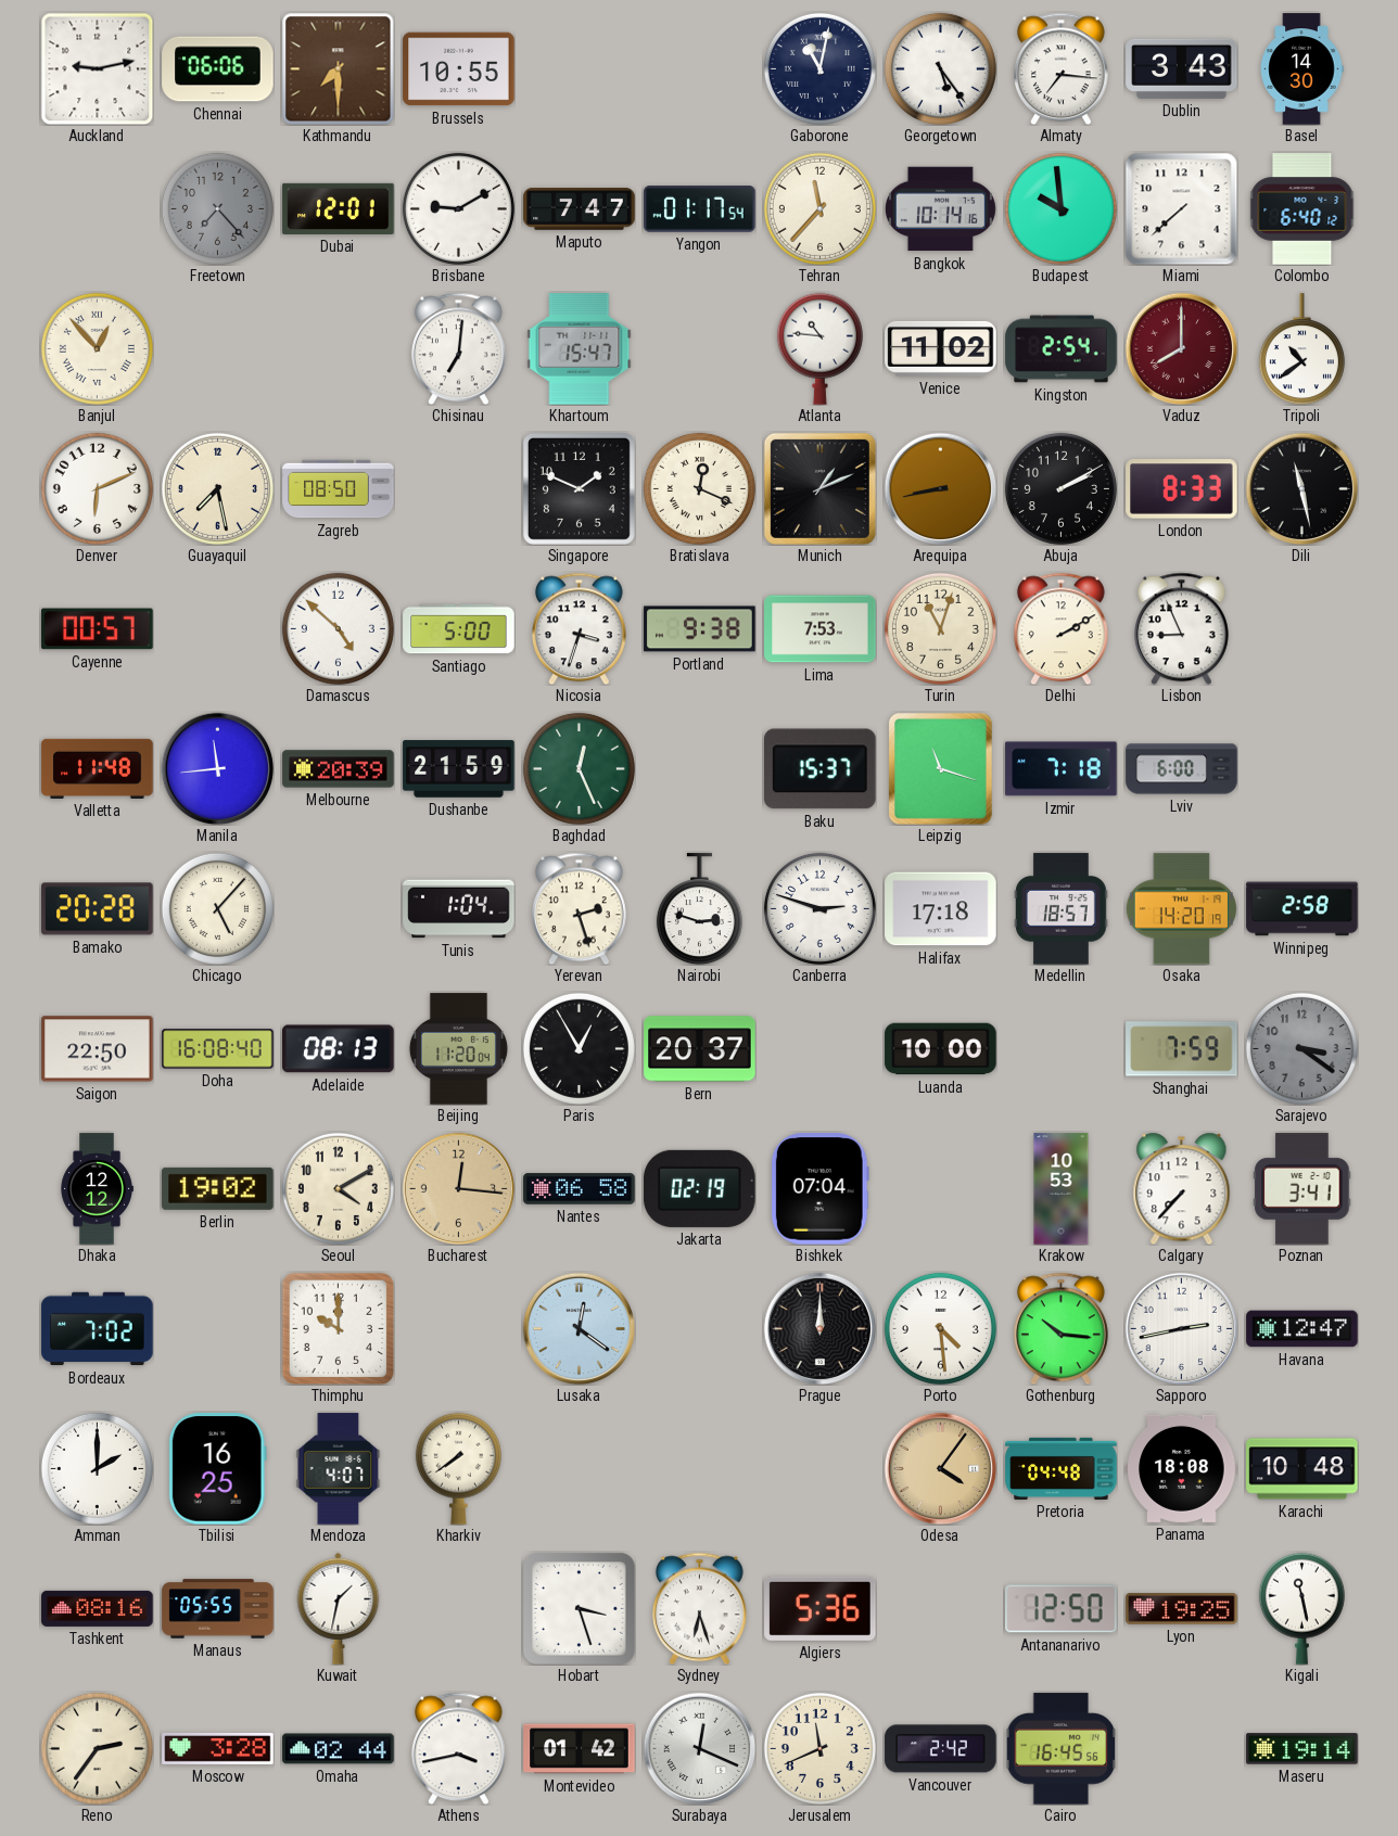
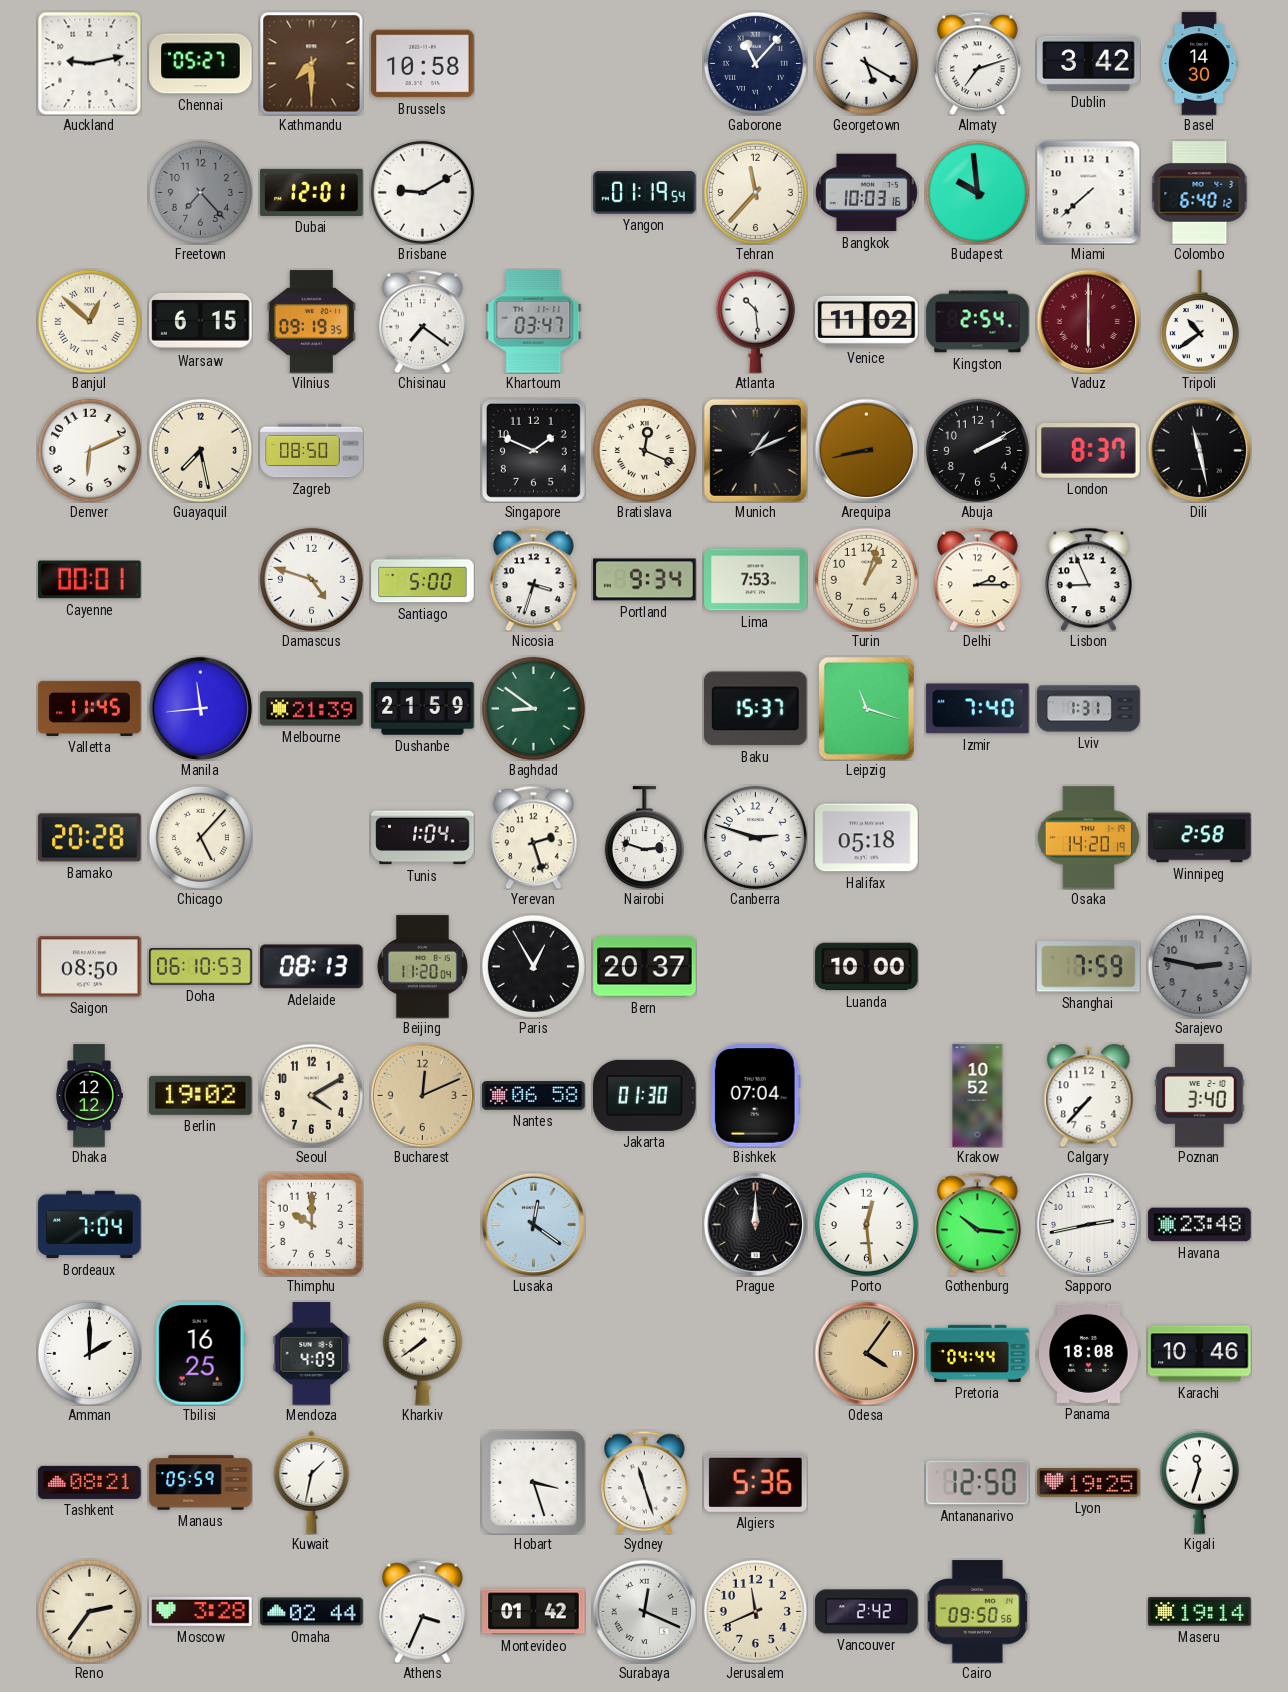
Chennai: 06:06 -> 05:27 (201, 64)
Brussels: 10:55 -> 10:58 (423, 64)
Gaborone: 11:02 -> 11:07 (755, 63)
Georgetown: 5:24 -> 5:20 (866, 63)
Almaty: 7:16 -> 7:12 (977, 63)
Dublin: 3:43 -> 3:42 (1089, 63)
Maputo: 7:47 -> none (580, 209)
Yangon: 01:17 -> 01:19 (645, 193)
Bangkok: 10:14 -> 10:03 (866, 193)
Banjul: 12:53 -> 12:52 (89, 321)
Warsaw: none -> 6:15 (201, 321)
Vilnius: none -> 09:19 (311, 322)
Chisinau: 7:01 -> 7:21 (422, 321)
Khartoum: 15:47 -> 03:47 (534, 322)
Atlanta: 10:46 -> 10:29 (755, 321)
Vaduz: 8:00 -> 6:00 (1088, 321)
London: 8:33 -> 8:37 (1089, 451)
Cayenne: 00:57 -> 00:01 (90, 580)
Damascus: 4:52 -> 4:48 (311, 579)
Portland: 9:38 -> 9:34 (645, 580)
Turin: 11:03 -> 1:03 (866, 579)
Delhi: 2:10 -> 2:15 (977, 579)
Valletta: 11:48 -> 11:45 (90, 708)
Melbourne: 20:39 -> 21:39 (312, 709)
Baghdad: 12:26 -> 8:51 (533, 708)
Izmir: 7:18 -> 7:40 (978, 709)
Lviv: 6:00 -> 1:31 (1089, 709)
Halifax: 17:18 -> 05:18 (867, 838)
Medellin: 18:57 -> none (1062, 909)
Saigon: 22:50 -> 08:50 (90, 967)
Doha: 16:08 -> 06:10 (201, 967)
Sarajevo: 3:21 -> 2:47 (1199, 966)
Bucharest: 12:16 -> 12:11 (422, 1095)
Jakarta: 02:19 -> 01:30 (645, 1095)
Krakow: 10:53 -> 10:52 (978, 1096)
Poznan: 3:41 -> 3:40 (1200, 1096)
Bordeaux: 7:02 -> 7:04 (90, 1225)
Porto: 4:29 -> 12:29 (866, 1224)
Havana: 12:47 -> 23:48 (1200, 1225)
Mendoza: 4:07 -> 4:09 (312, 1354)
Pretoria: 04:48 -> 04:44 (978, 1353)
Karachi: 10:48 -> 10:46 (1200, 1354)
Tashkent: 08:16 -> 08:21 (90, 1482)
Manaus: 05:55 -> 05:59 (201, 1483)
Sydney: 6:27 -> 11:27 (644, 1482)
Kigali: 11:28 -> 11:33 (1199, 1482)
Athens: 3:43 -> 3:34 (422, 1611)
Cairo: 16:45 -> 09:50 (978, 1612)
